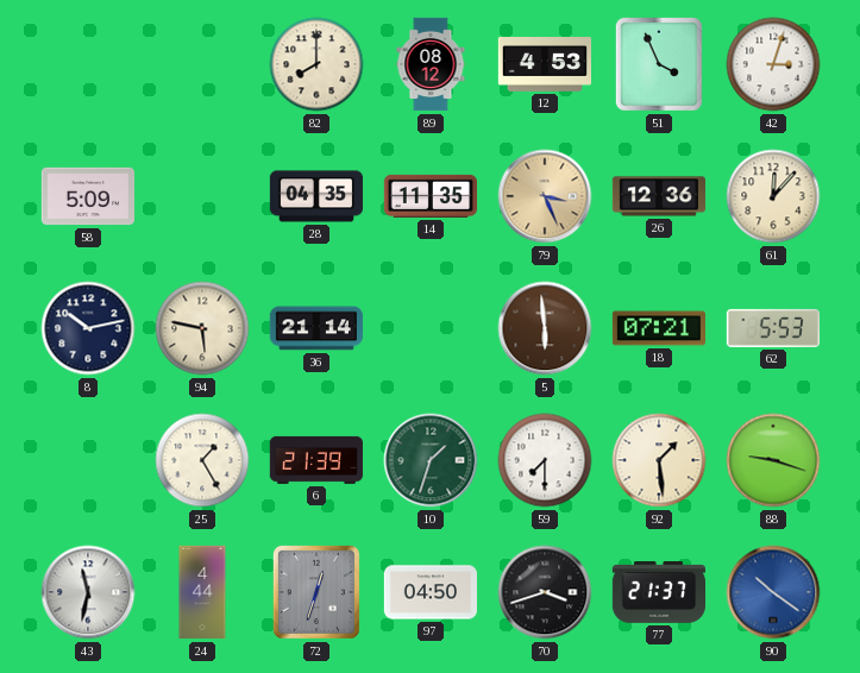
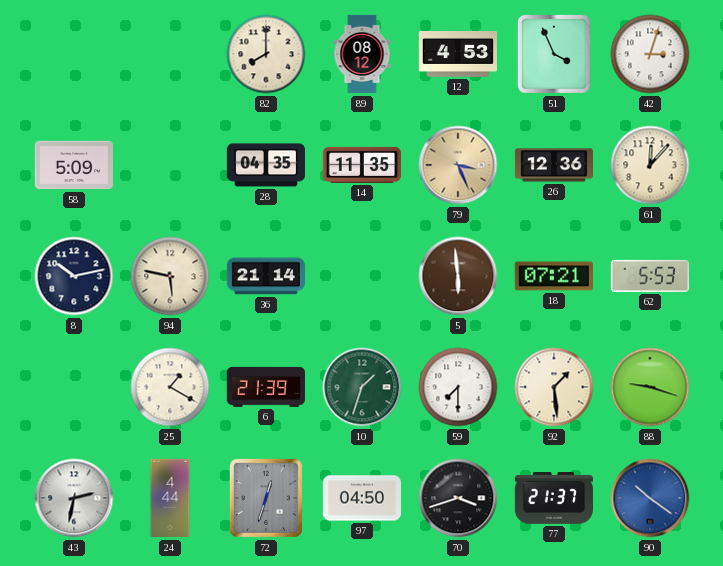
25: 1:25 -> 1:20 (170, 387)
43: 11:32 -> 2:32 (74, 498)
